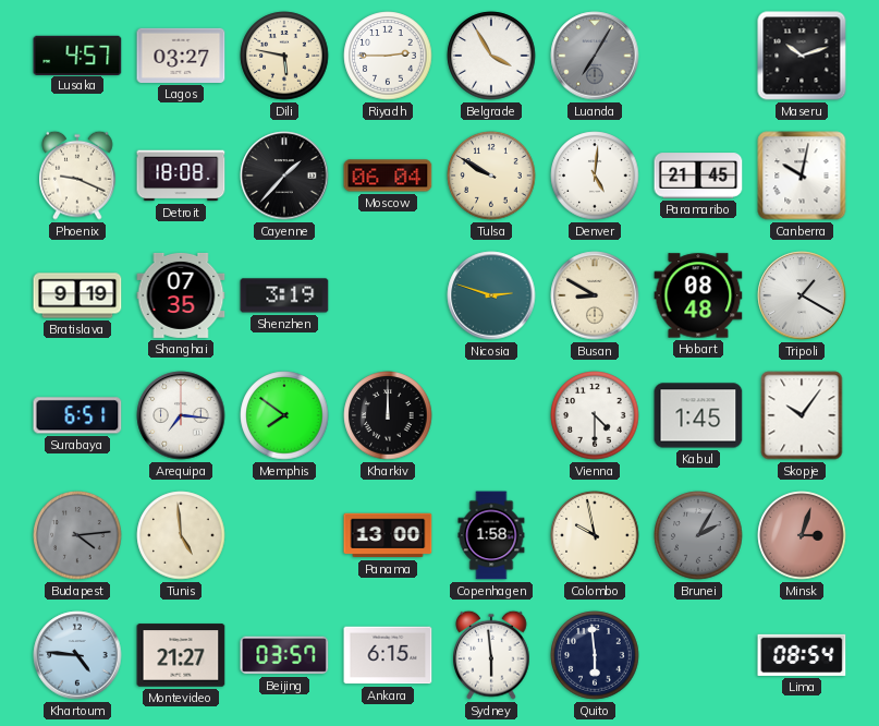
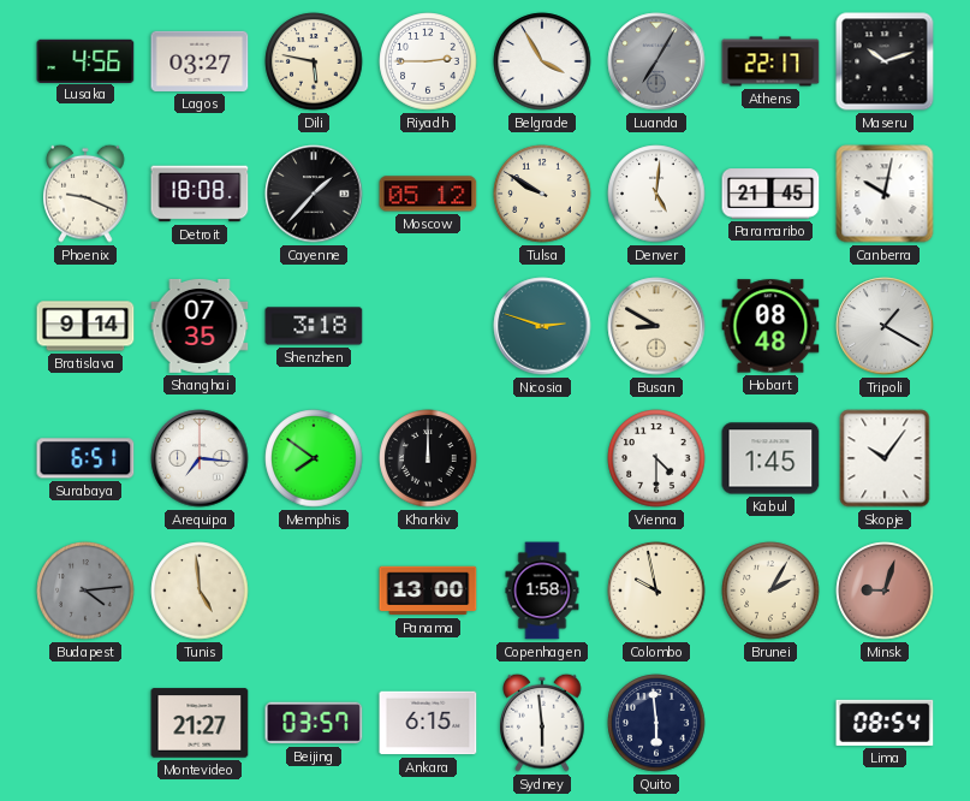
Lusaka: 4:57 -> 4:56 (85, 60)
Athens: none -> 22:17 (770, 61)
Moscow: 06:04 -> 05:12 (428, 194)
Bratislava: 9:19 -> 9:14 (85, 326)
Shenzhen: 3:19 -> 3:18 (314, 326)
Brunei dial: grey -> cream (770, 591)
Minsk: 3:03 -> 9:03 (885, 591)
Khartoum: 4:46 -> none (77, 655)
